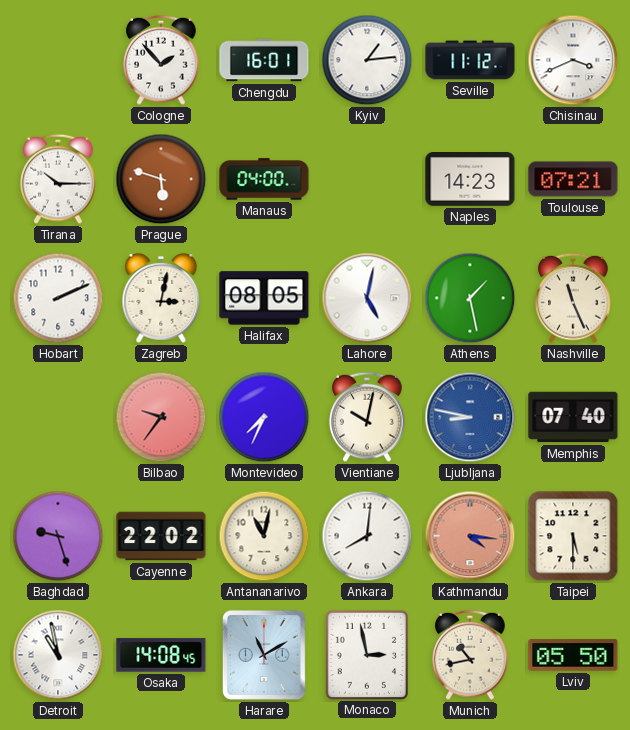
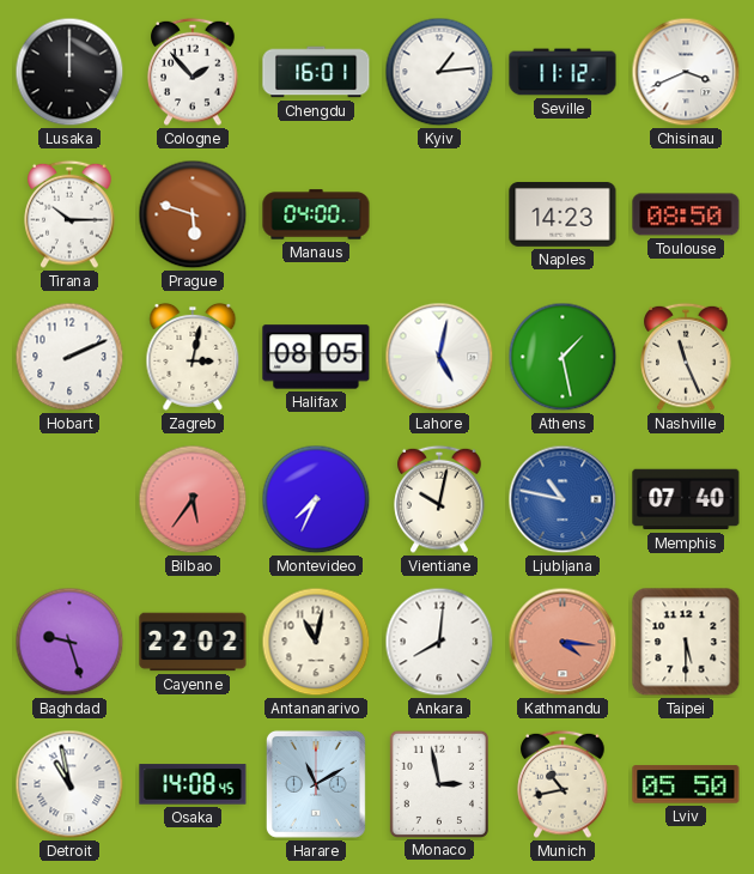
Lusaka: none -> 12:00 (69, 72)
Toulouse: 07:21 -> 08:50 (686, 214)
Bilbao: 9:36 -> 5:36 (193, 499)
Ljubljana: 8:47 -> 10:47 (563, 499)
